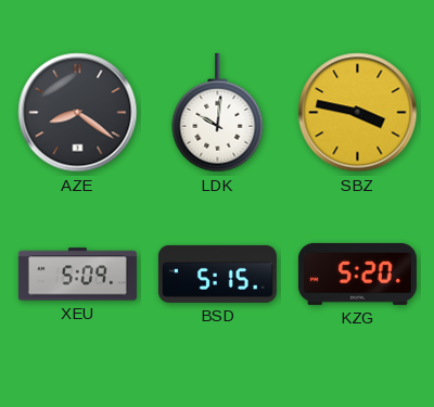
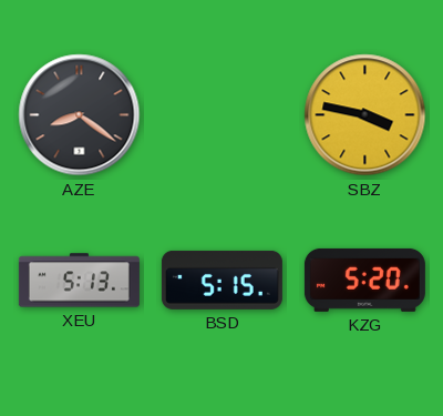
LDK: 10:01 -> none (218, 113)
XEU: 5:09 -> 5:13 (79, 281)
